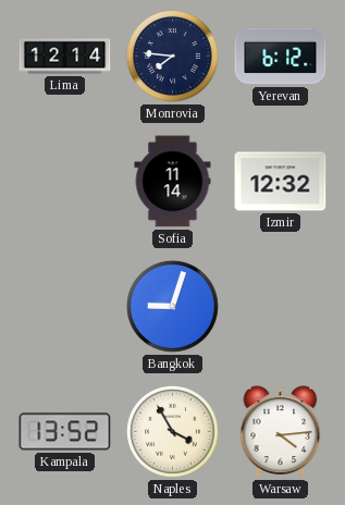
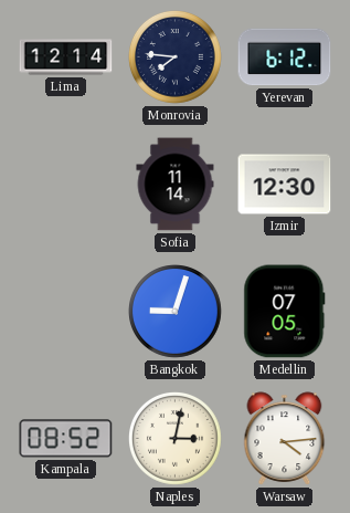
Izmir: 12:32 -> 12:30 (285, 185)
Medellin: none -> 07:05 (285, 312)
Kampala: 13:52 -> 08:52 (66, 439)
Naples: 3:55 -> 3:02 (176, 439)
